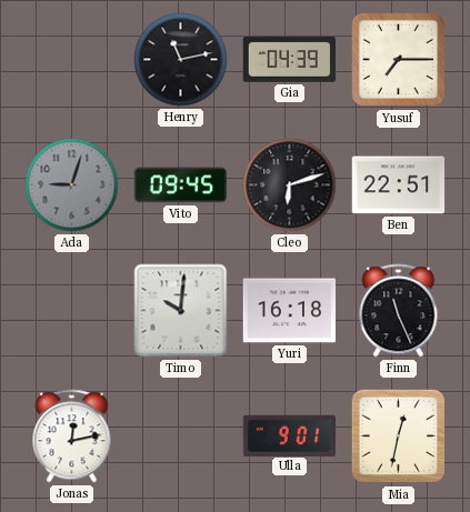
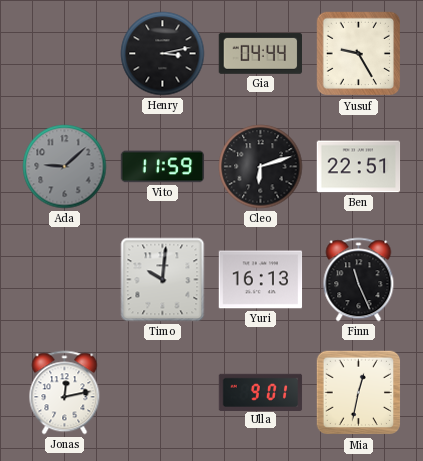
Henry: 11:13 -> 3:13 (163, 54)
Gia: 04:39 -> 04:44 (260, 53)
Yusuf: 7:15 -> 9:25 (359, 54)
Ada: 9:03 -> 9:08 (65, 167)
Vito: 09:45 -> 11:59 (163, 167)
Yuri: 16:18 -> 16:13 (261, 280)
